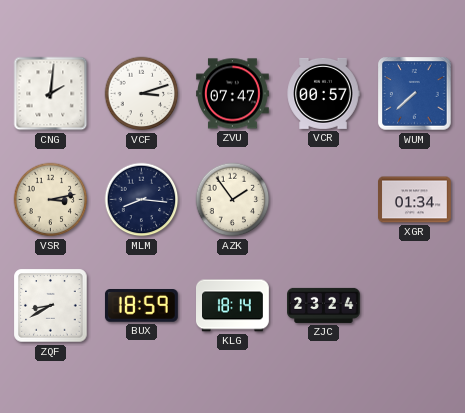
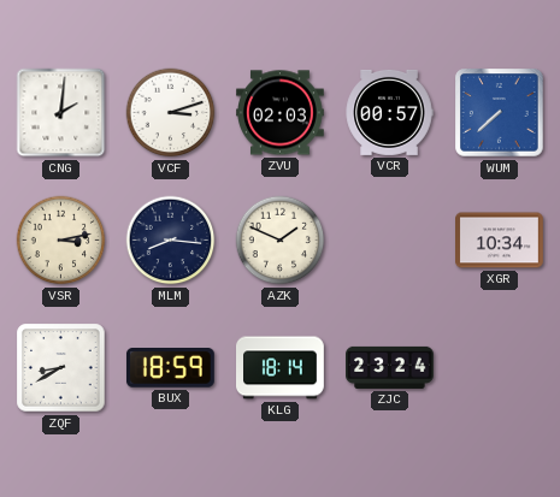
ZVU: 07:47 -> 02:03 (281, 113)
AZK: 1:54 -> 1:49 (281, 241)
XGR: 01:34 -> 10:34 (500, 241)
